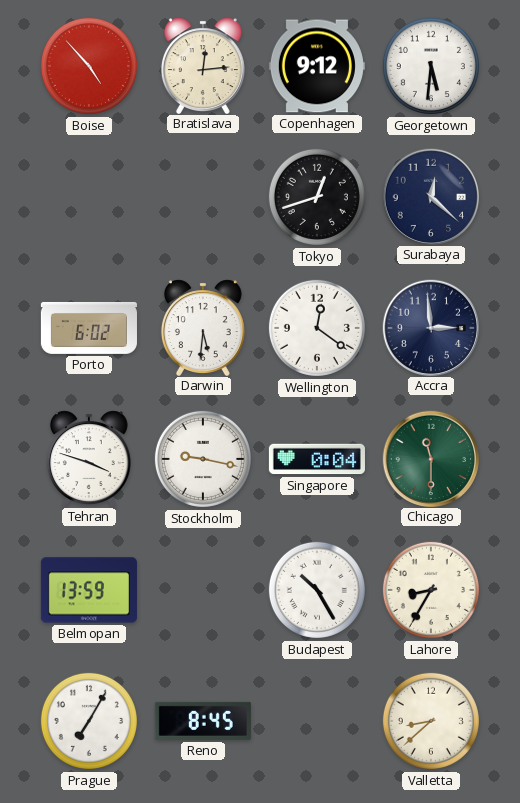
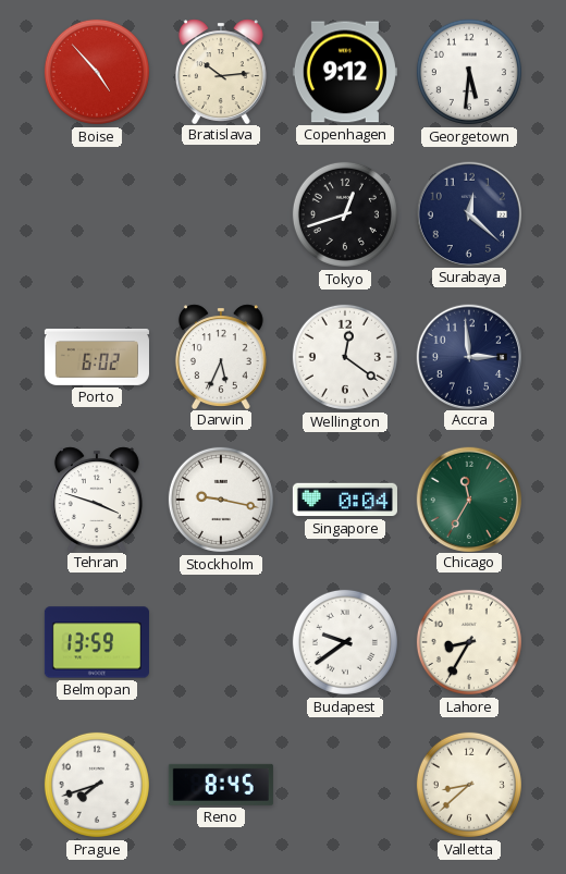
Bratislava: 12:14 -> 10:14 (221, 71)
Darwin: 5:31 -> 5:34 (221, 356)
Chicago: 11:30 -> 11:35 (468, 498)
Budapest: 10:25 -> 9:39 (345, 642)
Prague: 7:05 -> 7:42 (97, 785)
